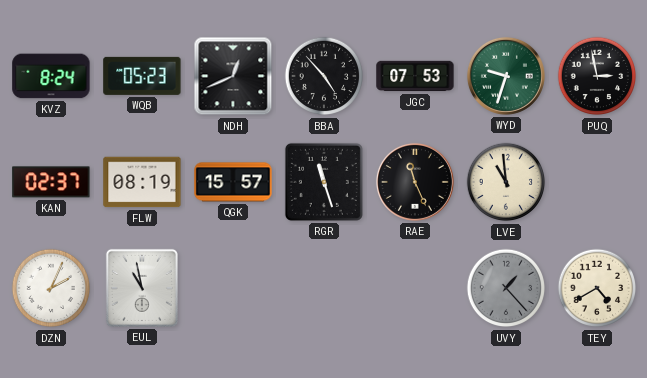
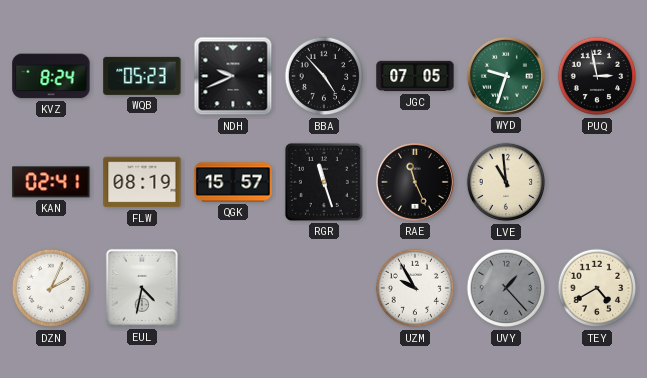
NDH: 12:41 -> 9:41 (233, 76)
JGC: 07:53 -> 07:05 (415, 76)
KAN: 02:37 -> 02:41 (51, 182)
EUL: 10:58 -> 4:32 (142, 288)
UZM: none -> 9:55 (415, 288)
